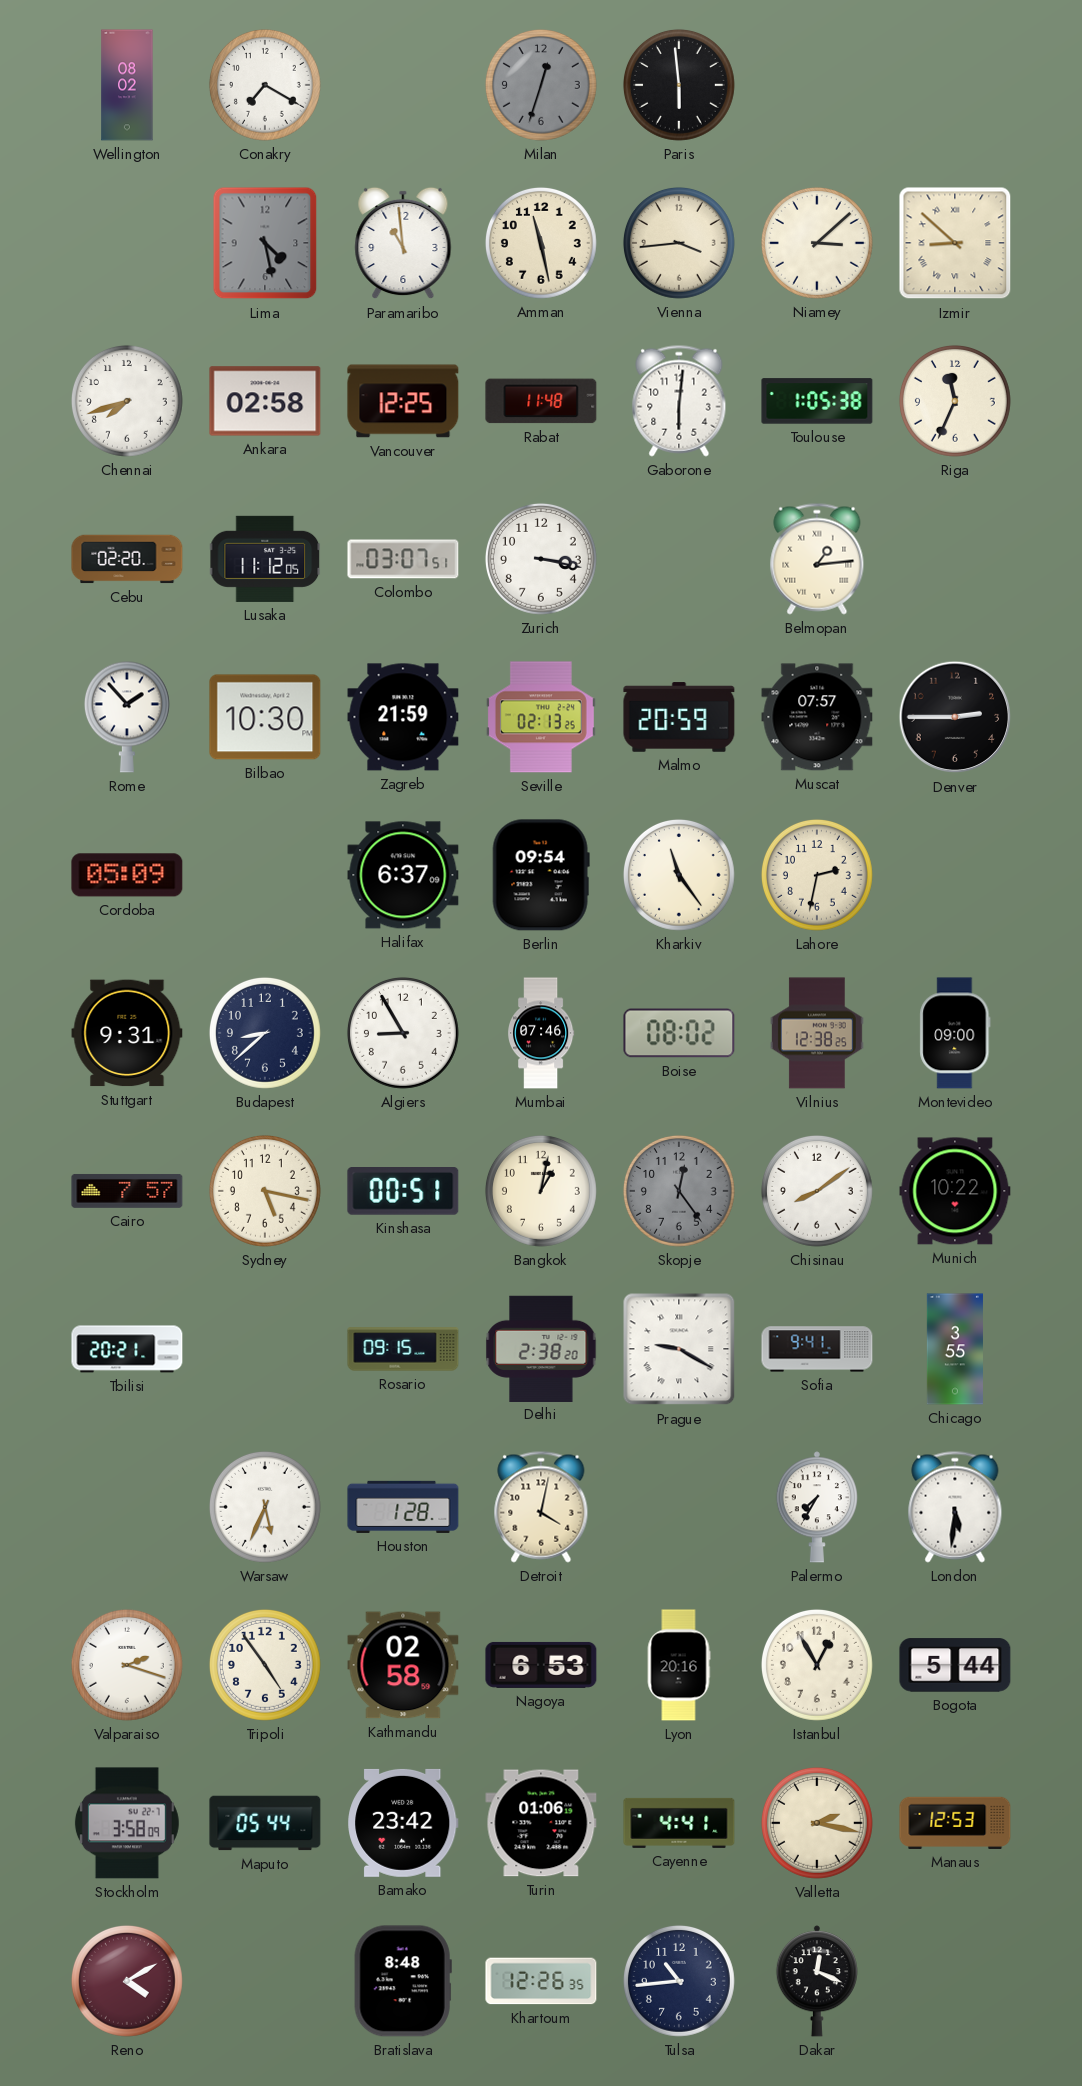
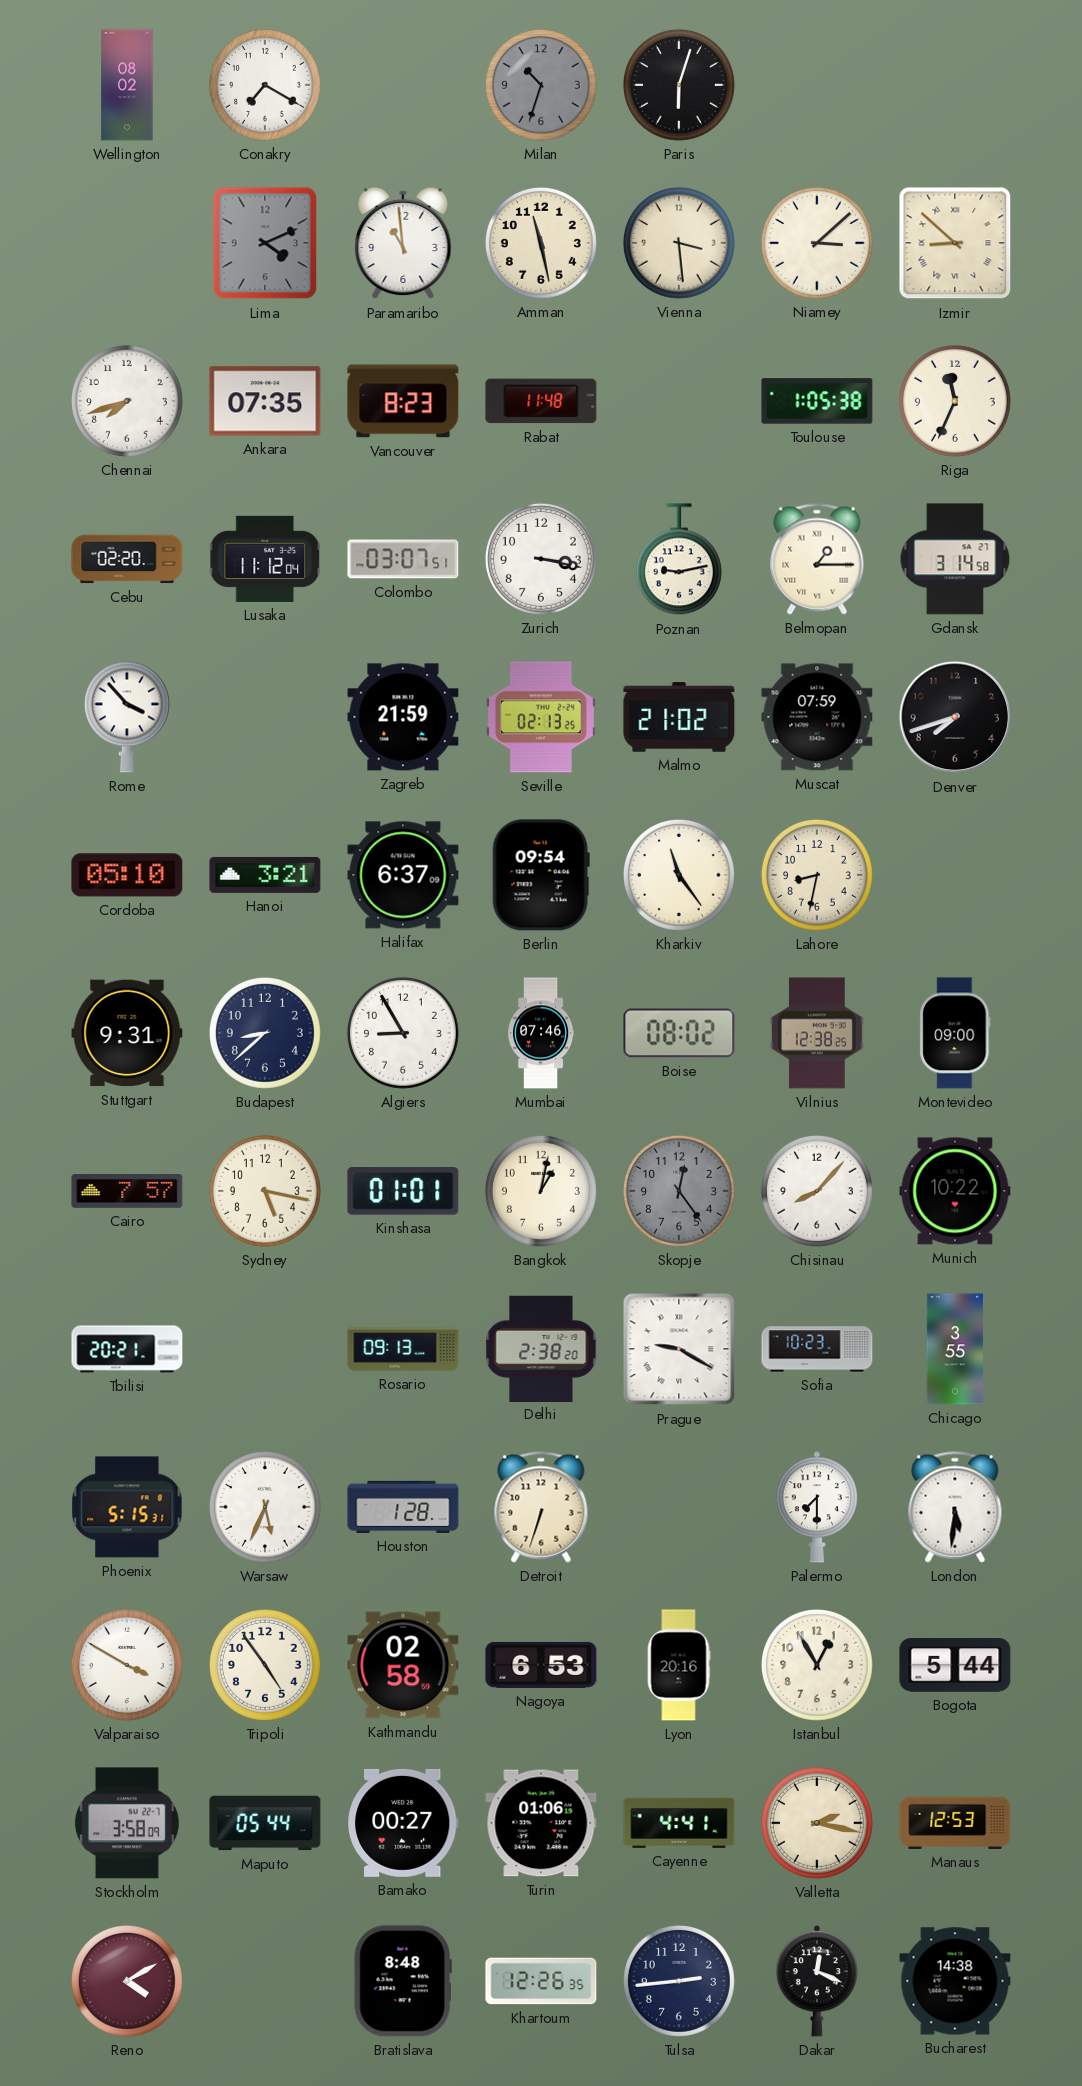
Milan: 12:33 -> 10:33 (541, 85)
Paris: 5:59 -> 6:03 (679, 85)
Lima: 4:28 -> 4:11 (265, 243)
Vienna: 3:44 -> 3:29 (679, 243)
Ankara: 02:58 -> 07:35 (265, 401)
Vancouver: 12:25 -> 8:23 (403, 401)
Gaborone: 6:01 -> none (679, 401)
Lusaka: 11:12:05 -> 11:12:04 (265, 559)
Poznan: none -> 9:13 (679, 560)
Belmopan: 1:14 -> 1:15 (817, 559)
Gdansk: none -> 3:14 (955, 559)
Rome: 1:53 -> 3:53 (127, 717)
Bilbao: 10:30 -> none (265, 717)
Malmo: 20:59 -> 21:02 (679, 717)
Muscat: 07:57 -> 07:59 (817, 717)
Denver: 2:45 -> 7:42 (955, 717)
Cordoba: 05:09 -> 05:10 (127, 875)
Hanoi: none -> 3:21 (265, 875)
Lahore: 2:32 -> 8:32 (817, 875)
Kinshasa: 00:51 -> 01:01 (403, 1192)
Chisinau: 8:09 -> 8:07 (817, 1191)
Rosario: 09:15 -> 09:13 (403, 1349)
Sofia: 9:41 -> 10:23 (817, 1349)
Phoenix: none -> 5:15 (127, 1507)
Detroit: 4:02 -> 6:33 (541, 1507)
Palermo: 7:35 -> 7:30 (817, 1507)
Valparaiso: 2:18 -> 3:50 (127, 1665)
Bamako: 23:42 -> 00:27 (403, 1823)
Tulsa: 10:44 -> 2:44 (679, 1981)
Bucharest: none -> 14:38 (955, 1981)
